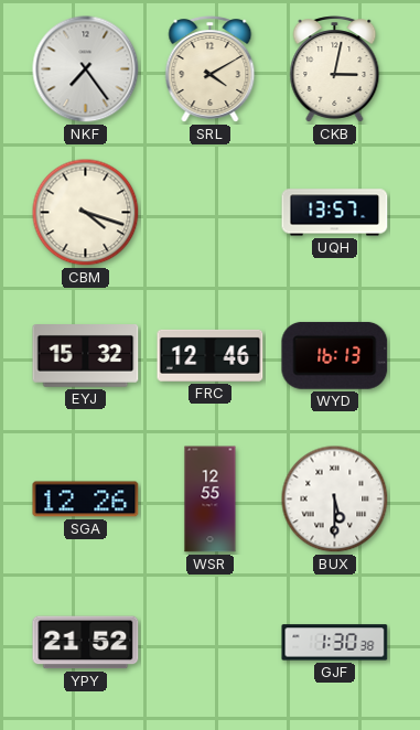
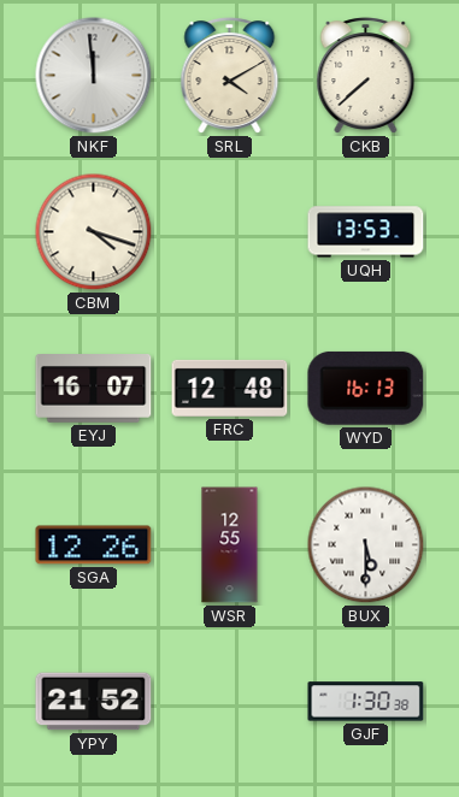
NKF: 7:24 -> 11:59 (94, 76)
CKB: 3:02 -> 7:38 (366, 76)
UQH: 13:57 -> 13:53 (366, 232)
EYJ: 15:32 -> 16:07 (94, 389)
FRC: 12:46 -> 12:48 (230, 388)
